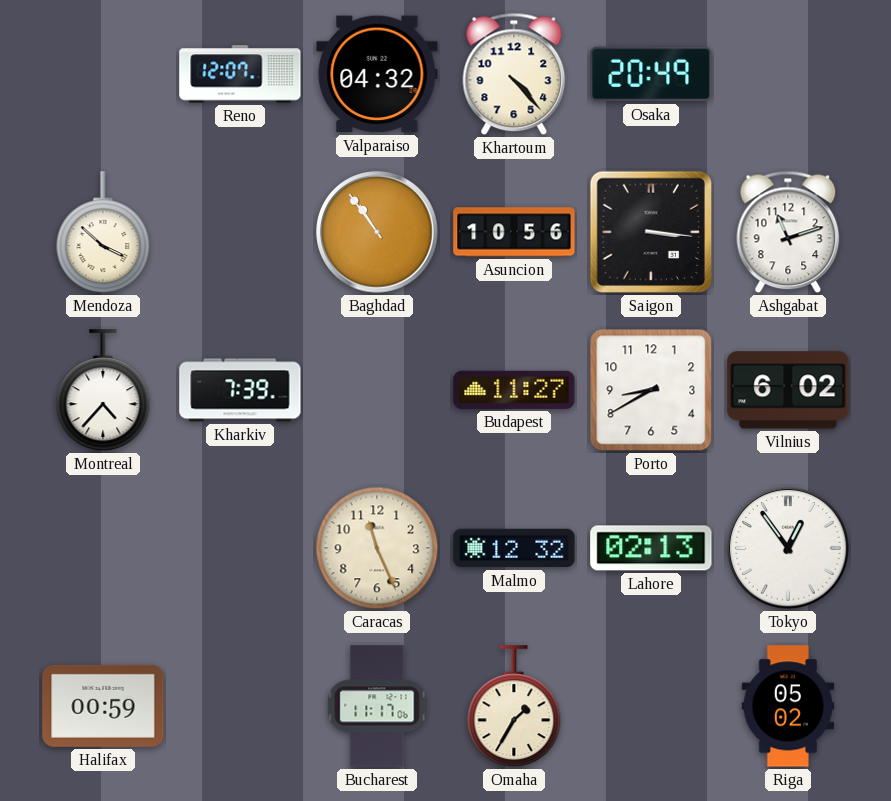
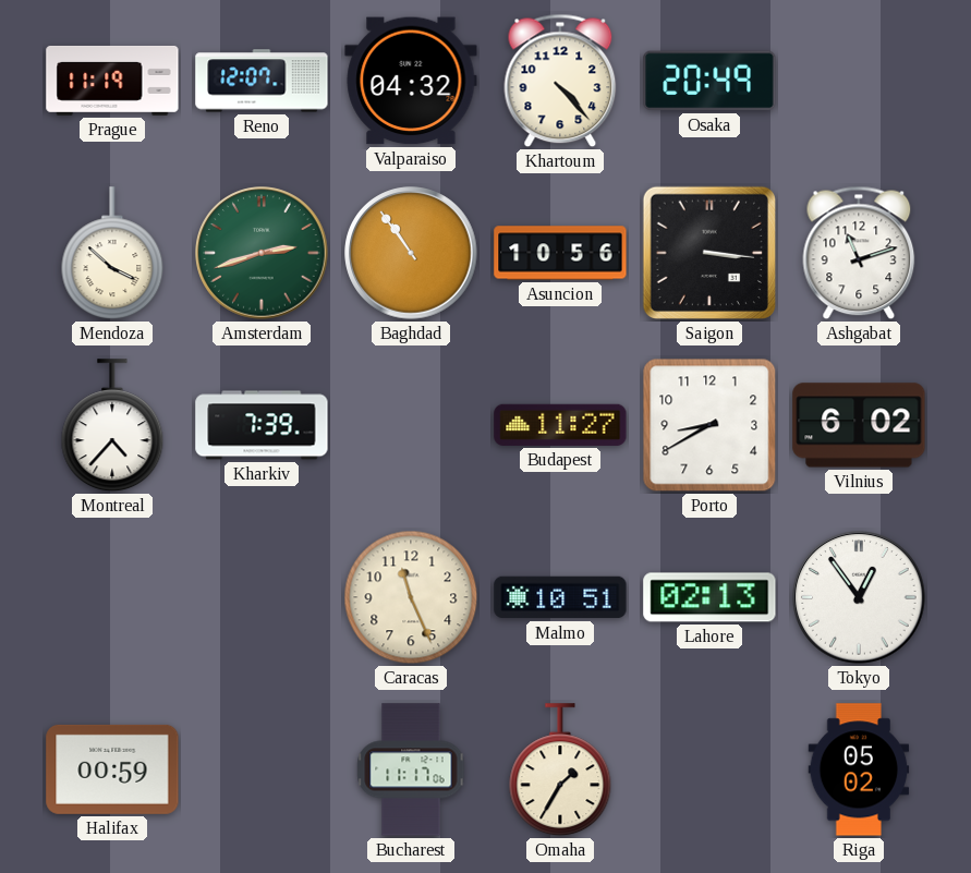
Prague: none -> 11:19 (112, 81)
Amsterdam: none -> 2:42 (262, 253)
Malmo: 12:32 -> 10:51 (560, 597)
